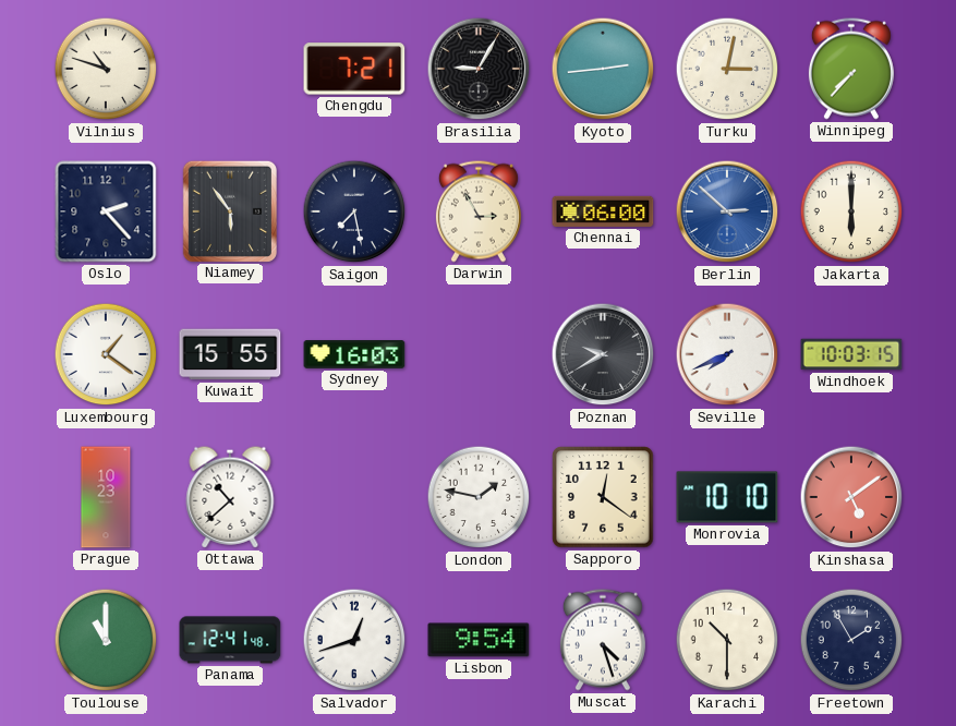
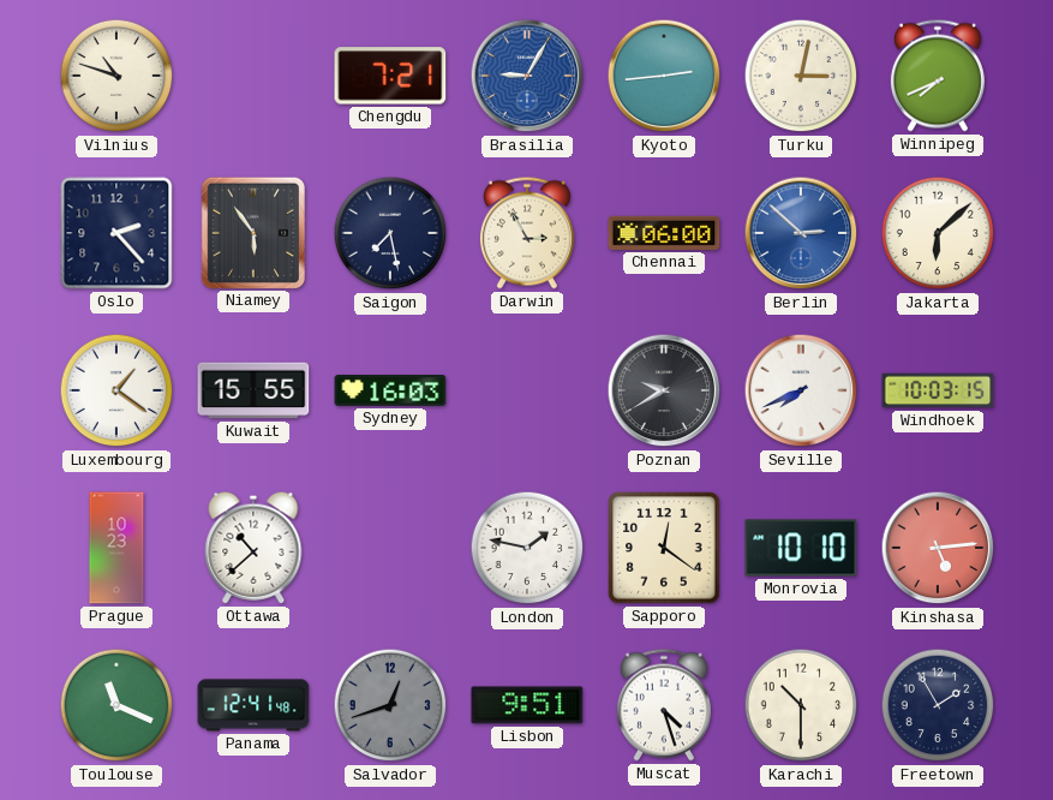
Brasilia dial: black -> blue (527, 76)
Winnipeg: 7:37 -> 7:41 (938, 76)
Jakarta: 6:00 -> 6:08 (938, 233)
Kinshasa: 5:09 -> 5:14 (938, 548)
Toulouse: 11:00 -> 11:19 (116, 705)
Salvador dial: white -> grey (390, 705)
Lisbon: 9:54 -> 9:51 (527, 705)
